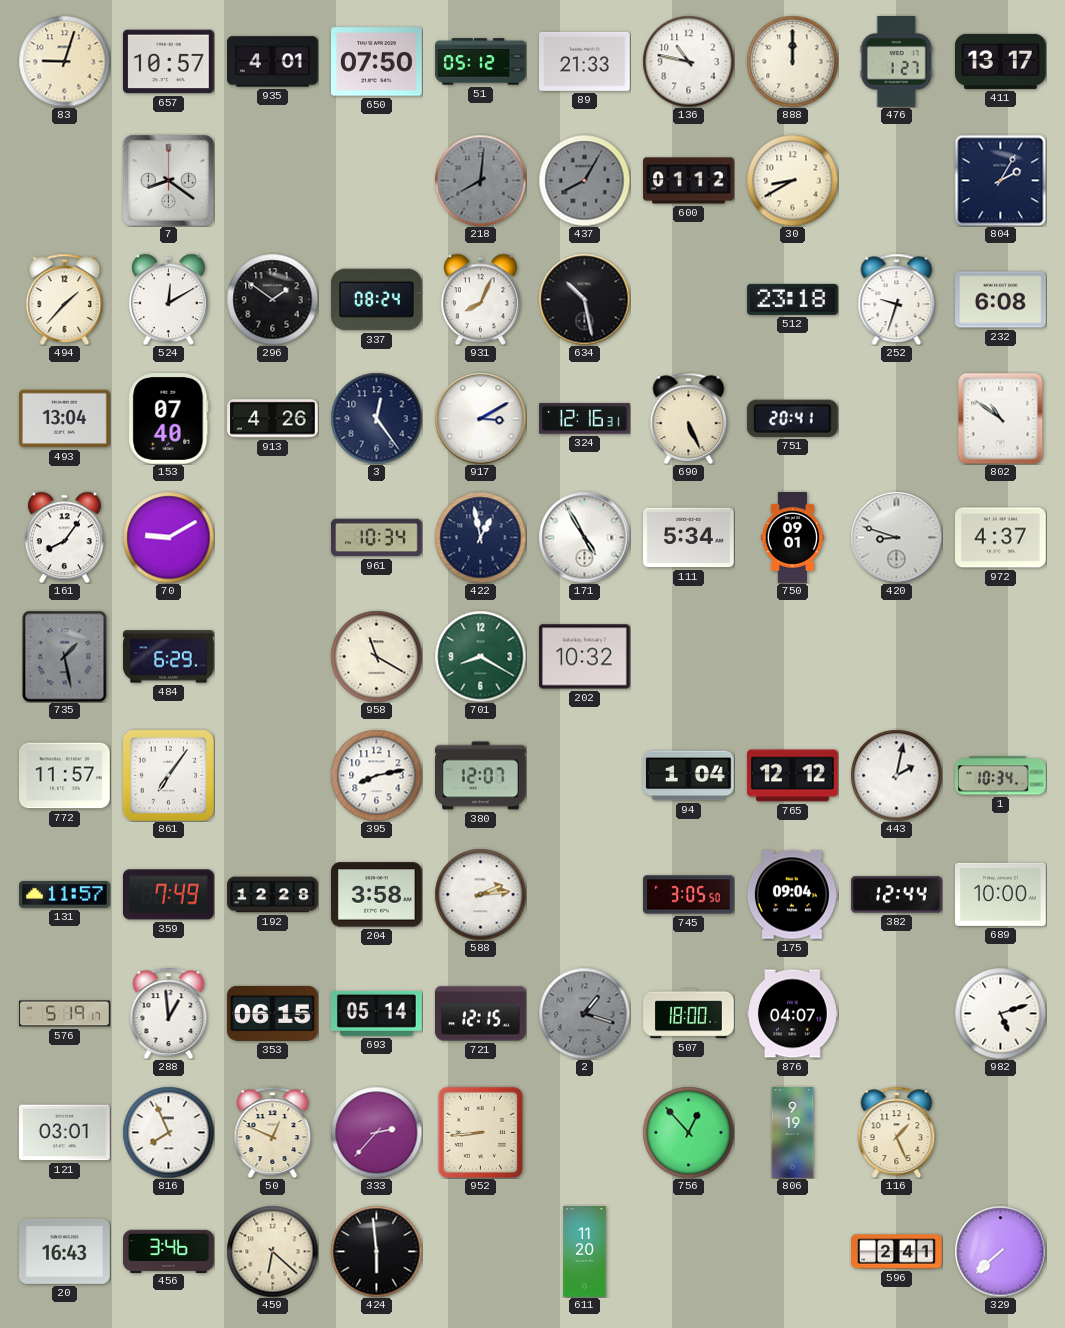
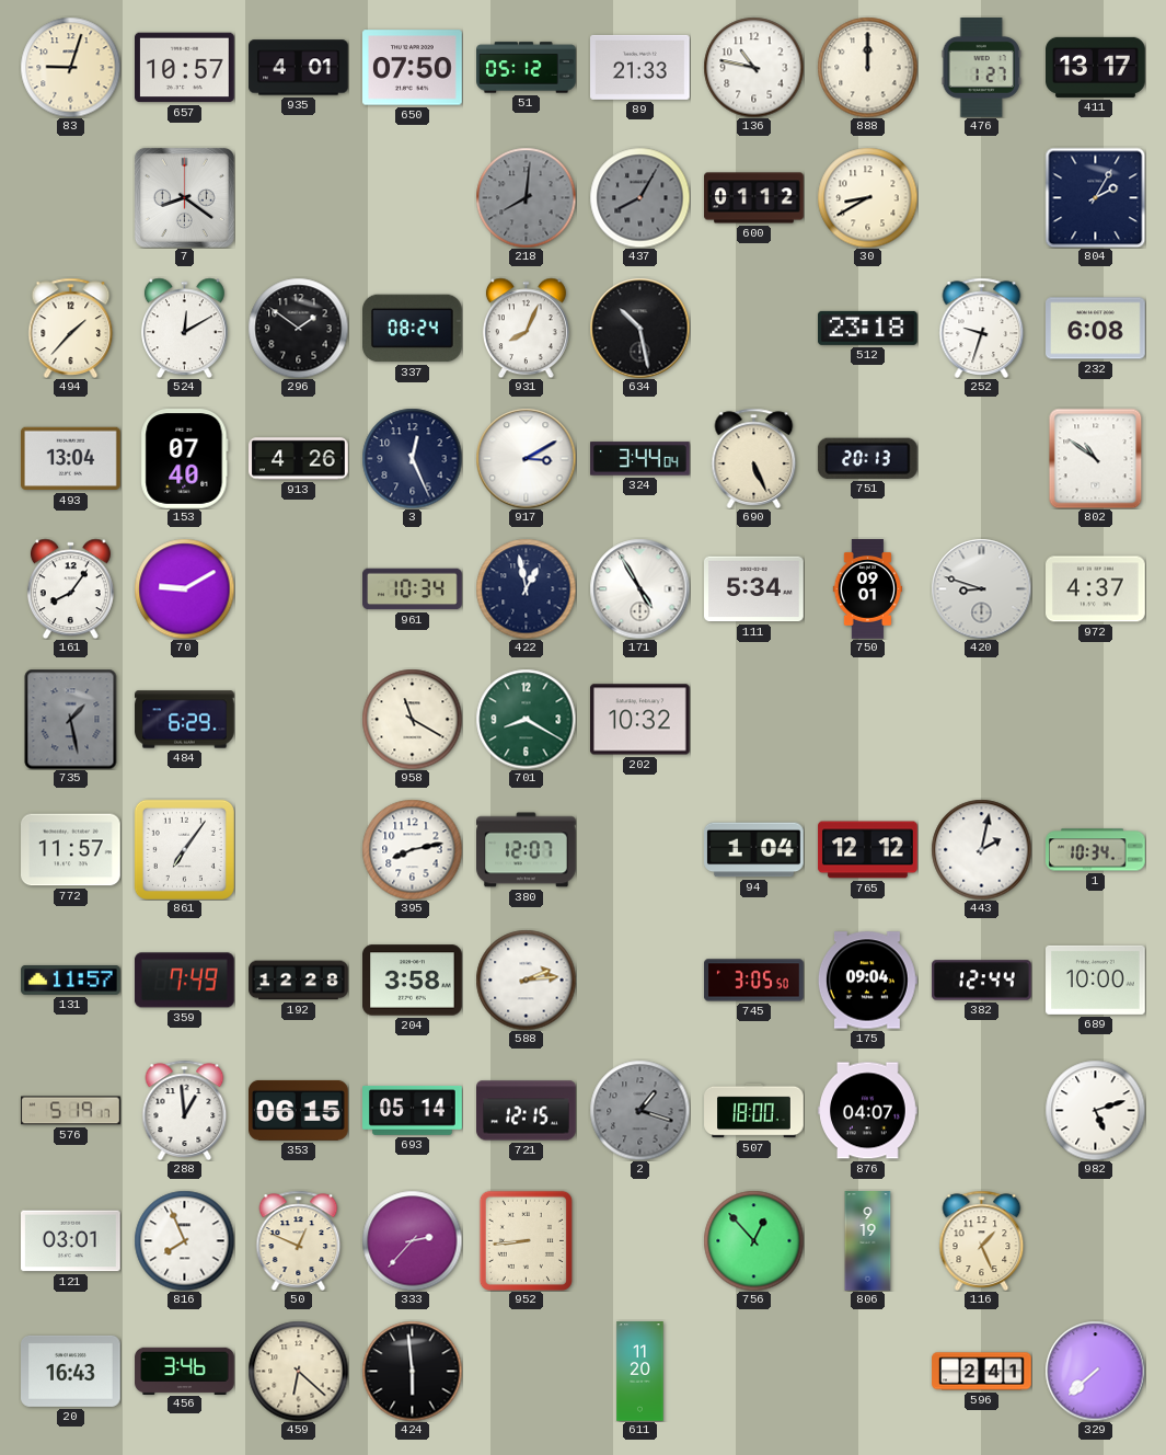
3: 12:24 -> 12:26 (412, 458)
324: 12:16 -> 3:44 (640, 459)
751: 20:41 -> 20:13 (867, 458)
